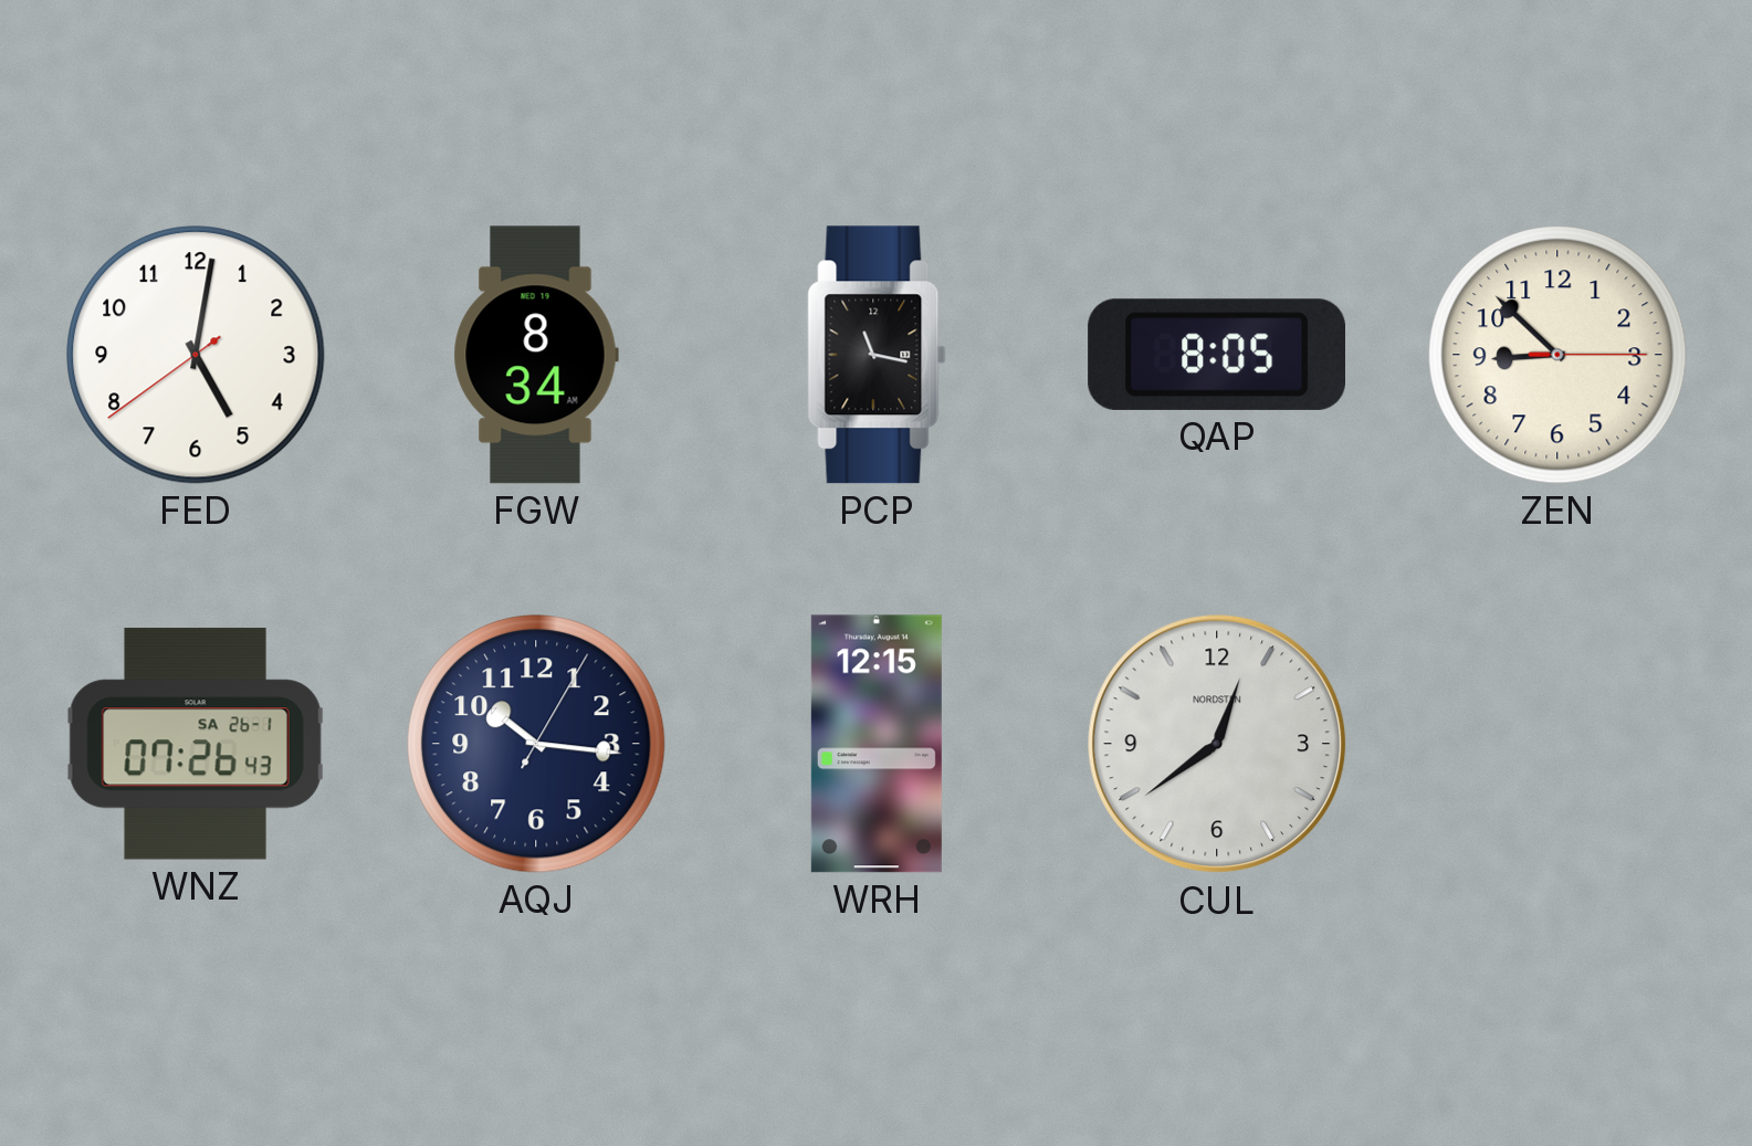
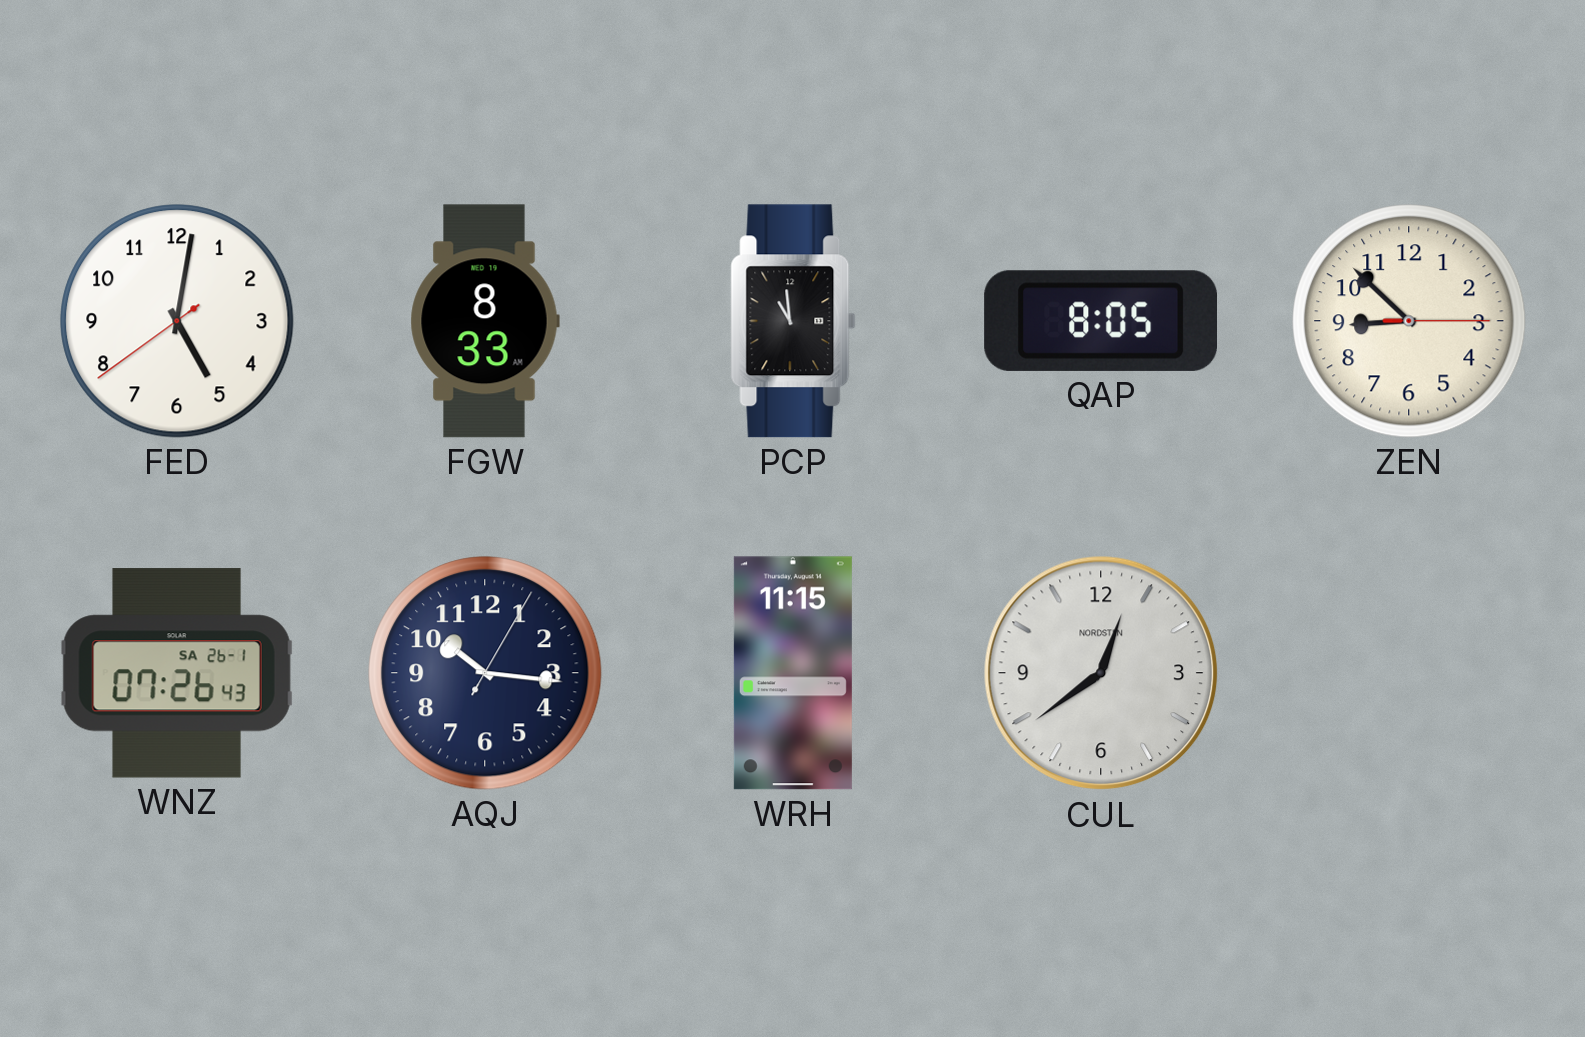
FGW: 8:34 -> 8:33 (485, 321)
PCP: 11:17 -> 10:59 (793, 321)
WRH: 12:15 -> 11:15 (793, 673)
